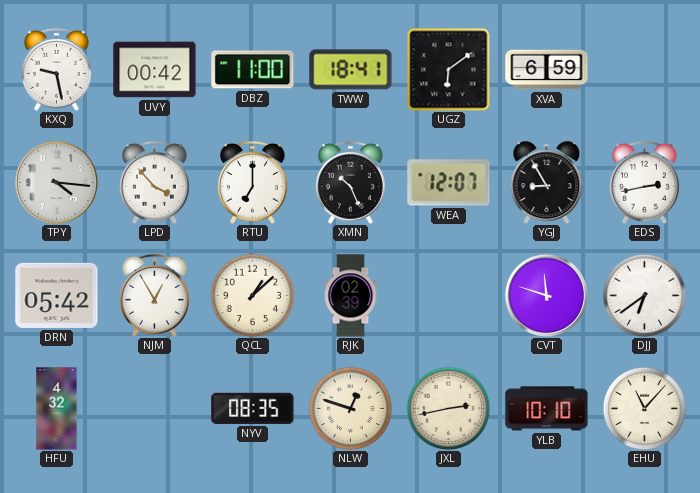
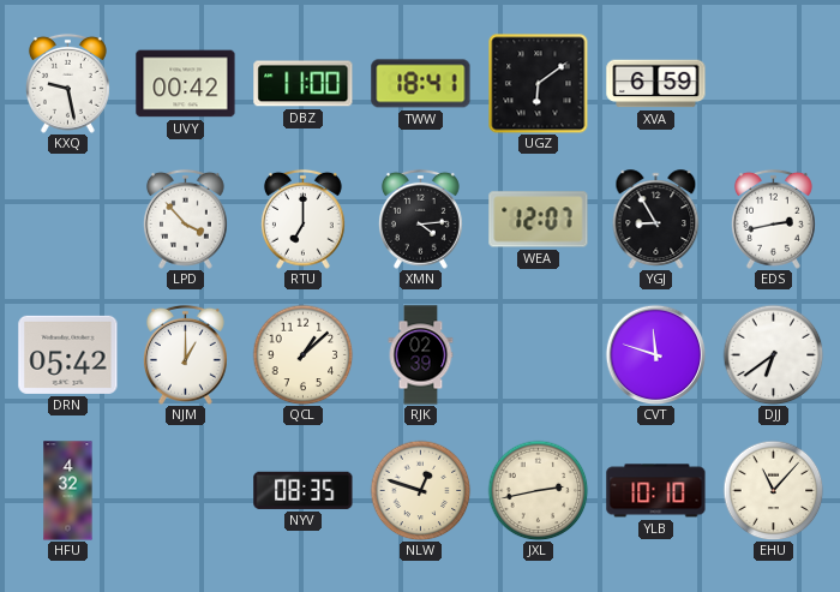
TPY: 4:16 -> none (56, 182)
XMN: 10:26 -> 4:14 (420, 219)
NJM: 12:55 -> 1:00 (185, 354)
